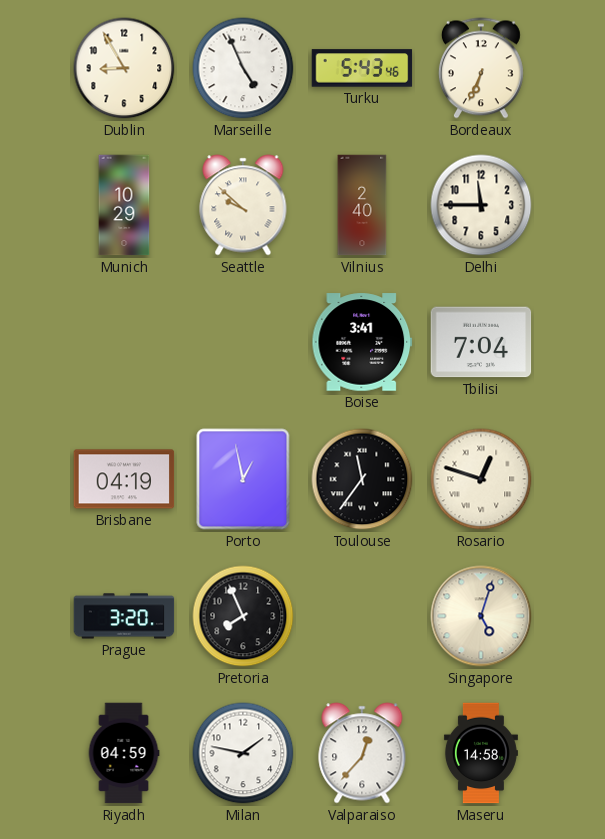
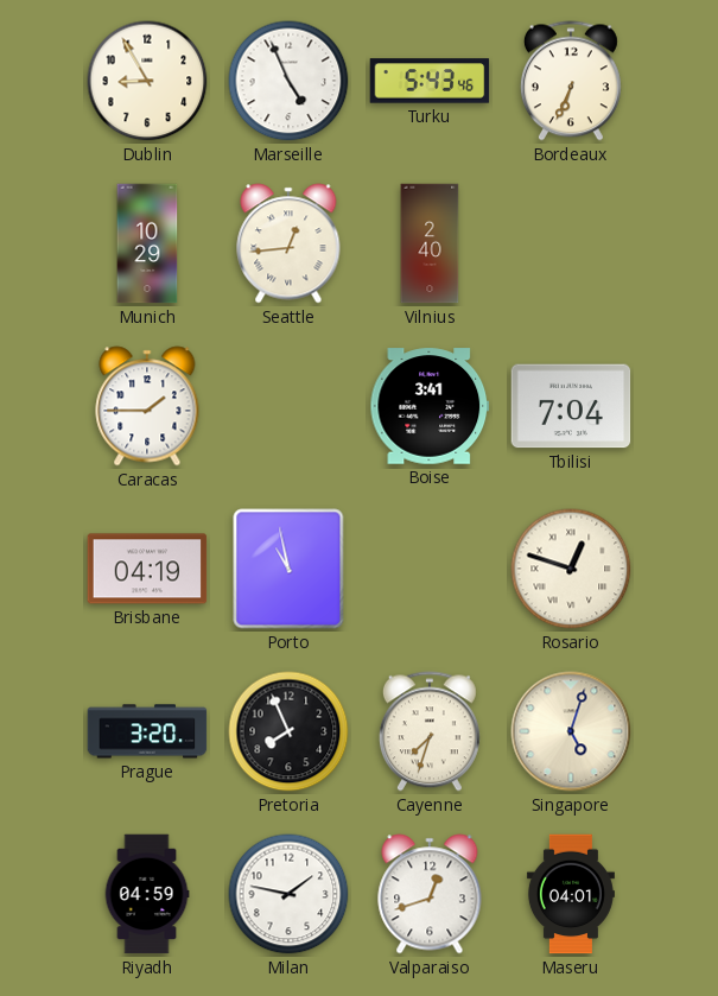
Seattle: 9:52 -> 12:44 (288, 243)
Delhi: 11:45 -> none (481, 205)
Caracas: none -> 1:45 (147, 406)
Porto: 12:58 -> 10:58 (288, 569)
Toulouse: 11:36 -> none (362, 479)
Cayenne: none -> 7:33 (430, 731)
Valparaiso: 12:37 -> 12:42 (430, 894)
Maseru: 14:58 -> 04:01 (571, 894)
